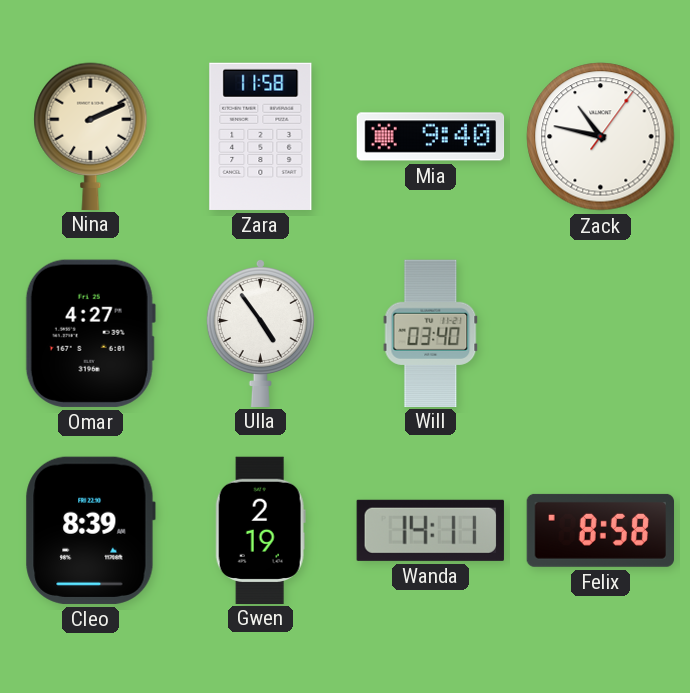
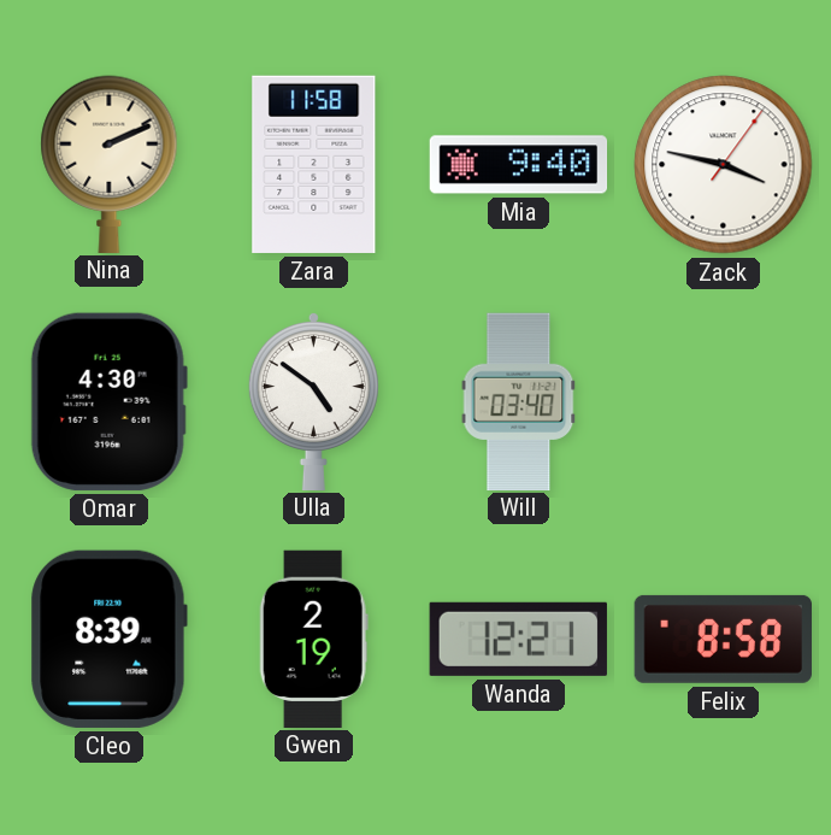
Zack: 10:47 -> 3:47 (724, 165)
Omar: 4:27 -> 4:30 (108, 401)
Ulla: 4:54 -> 4:51 (313, 400)
Wanda: 14:11 -> 12:21 (518, 639)
